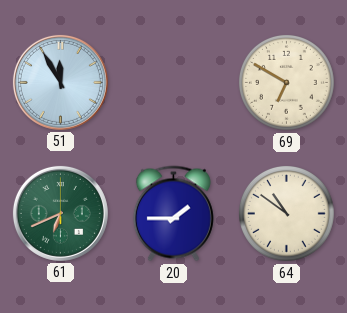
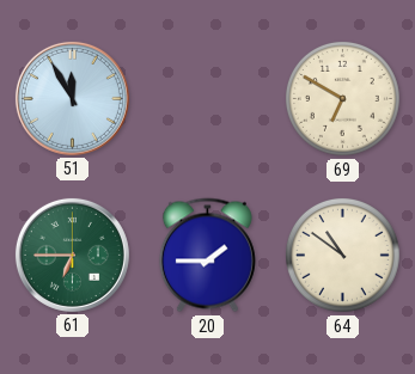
61: 6:41 -> 6:45 (72, 255)
